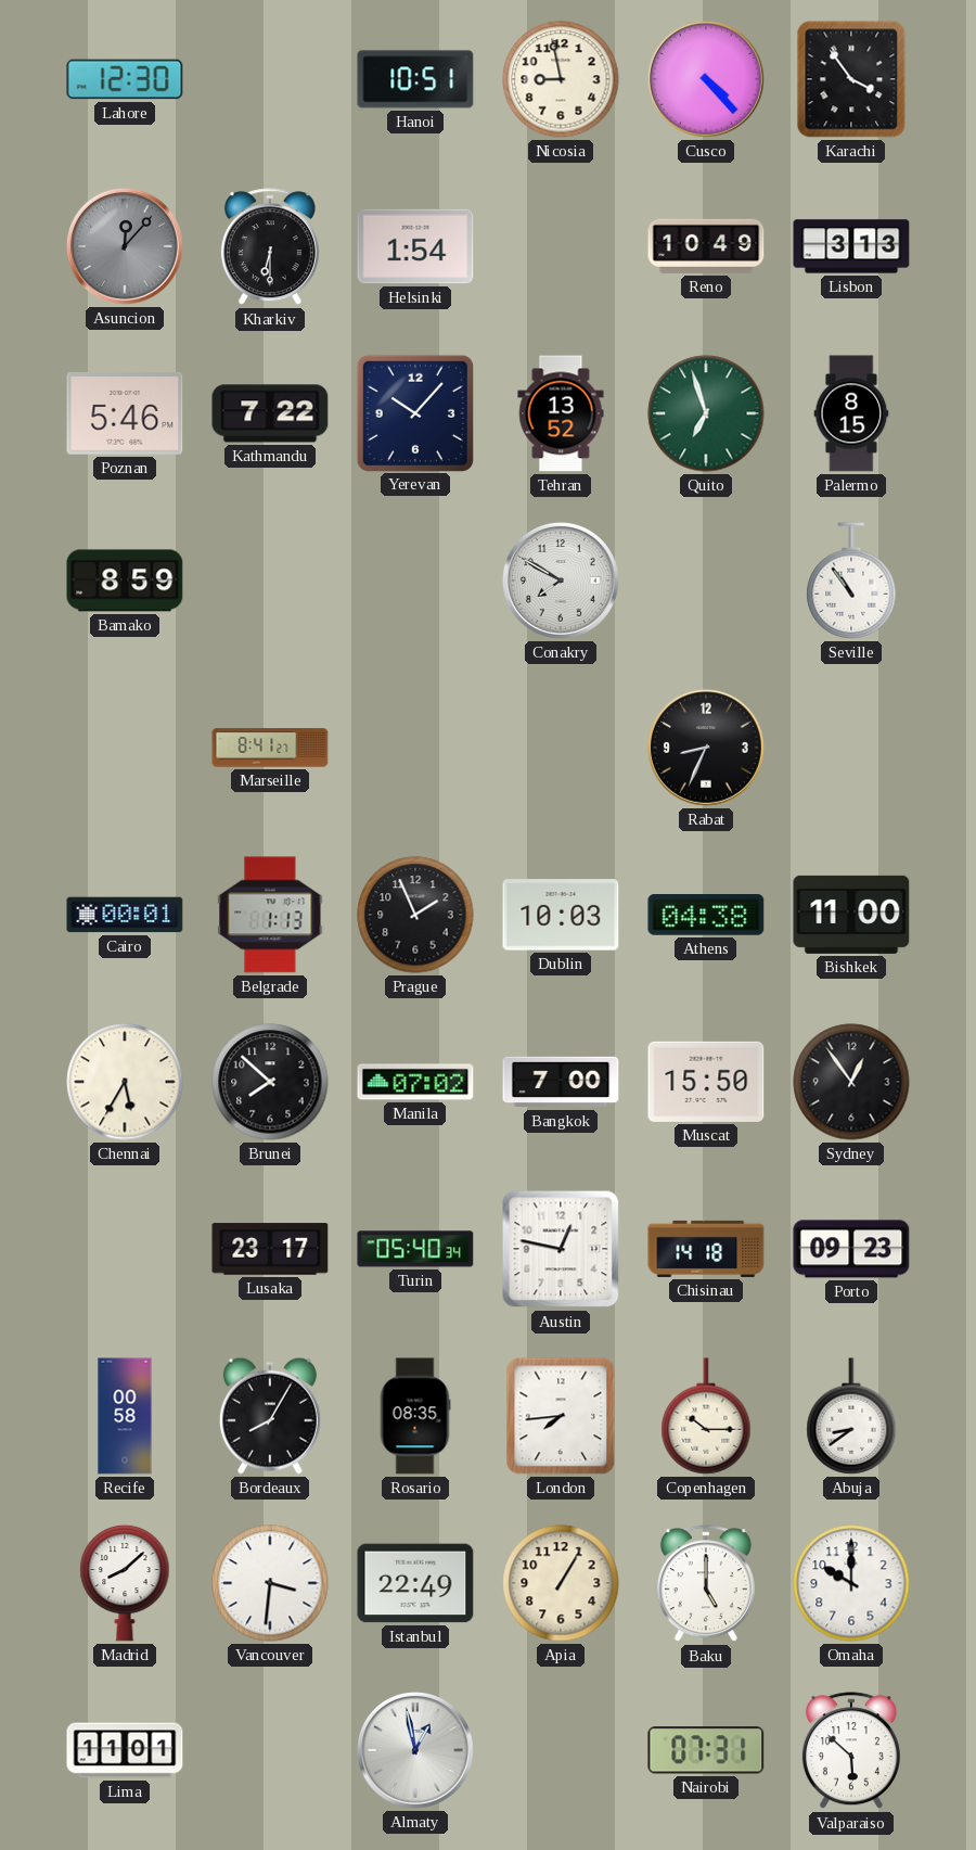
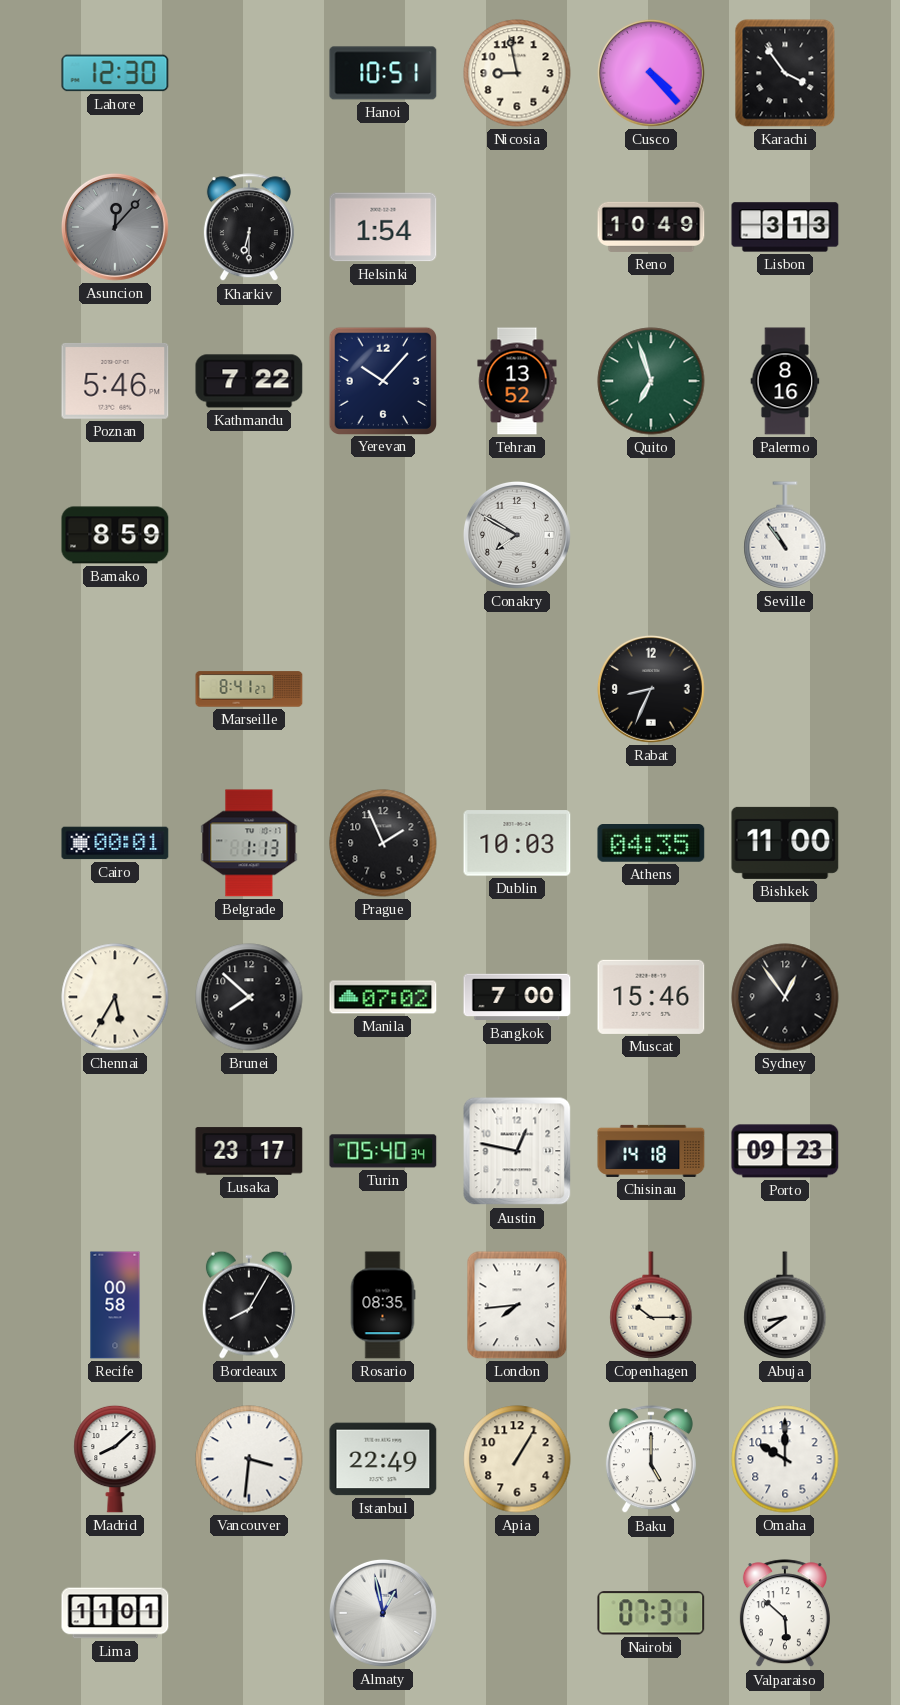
Palermo: 8:15 -> 8:16 (785, 381)
Athens: 04:38 -> 04:35 (651, 844)
Muscat: 15:50 -> 15:46 (651, 997)
